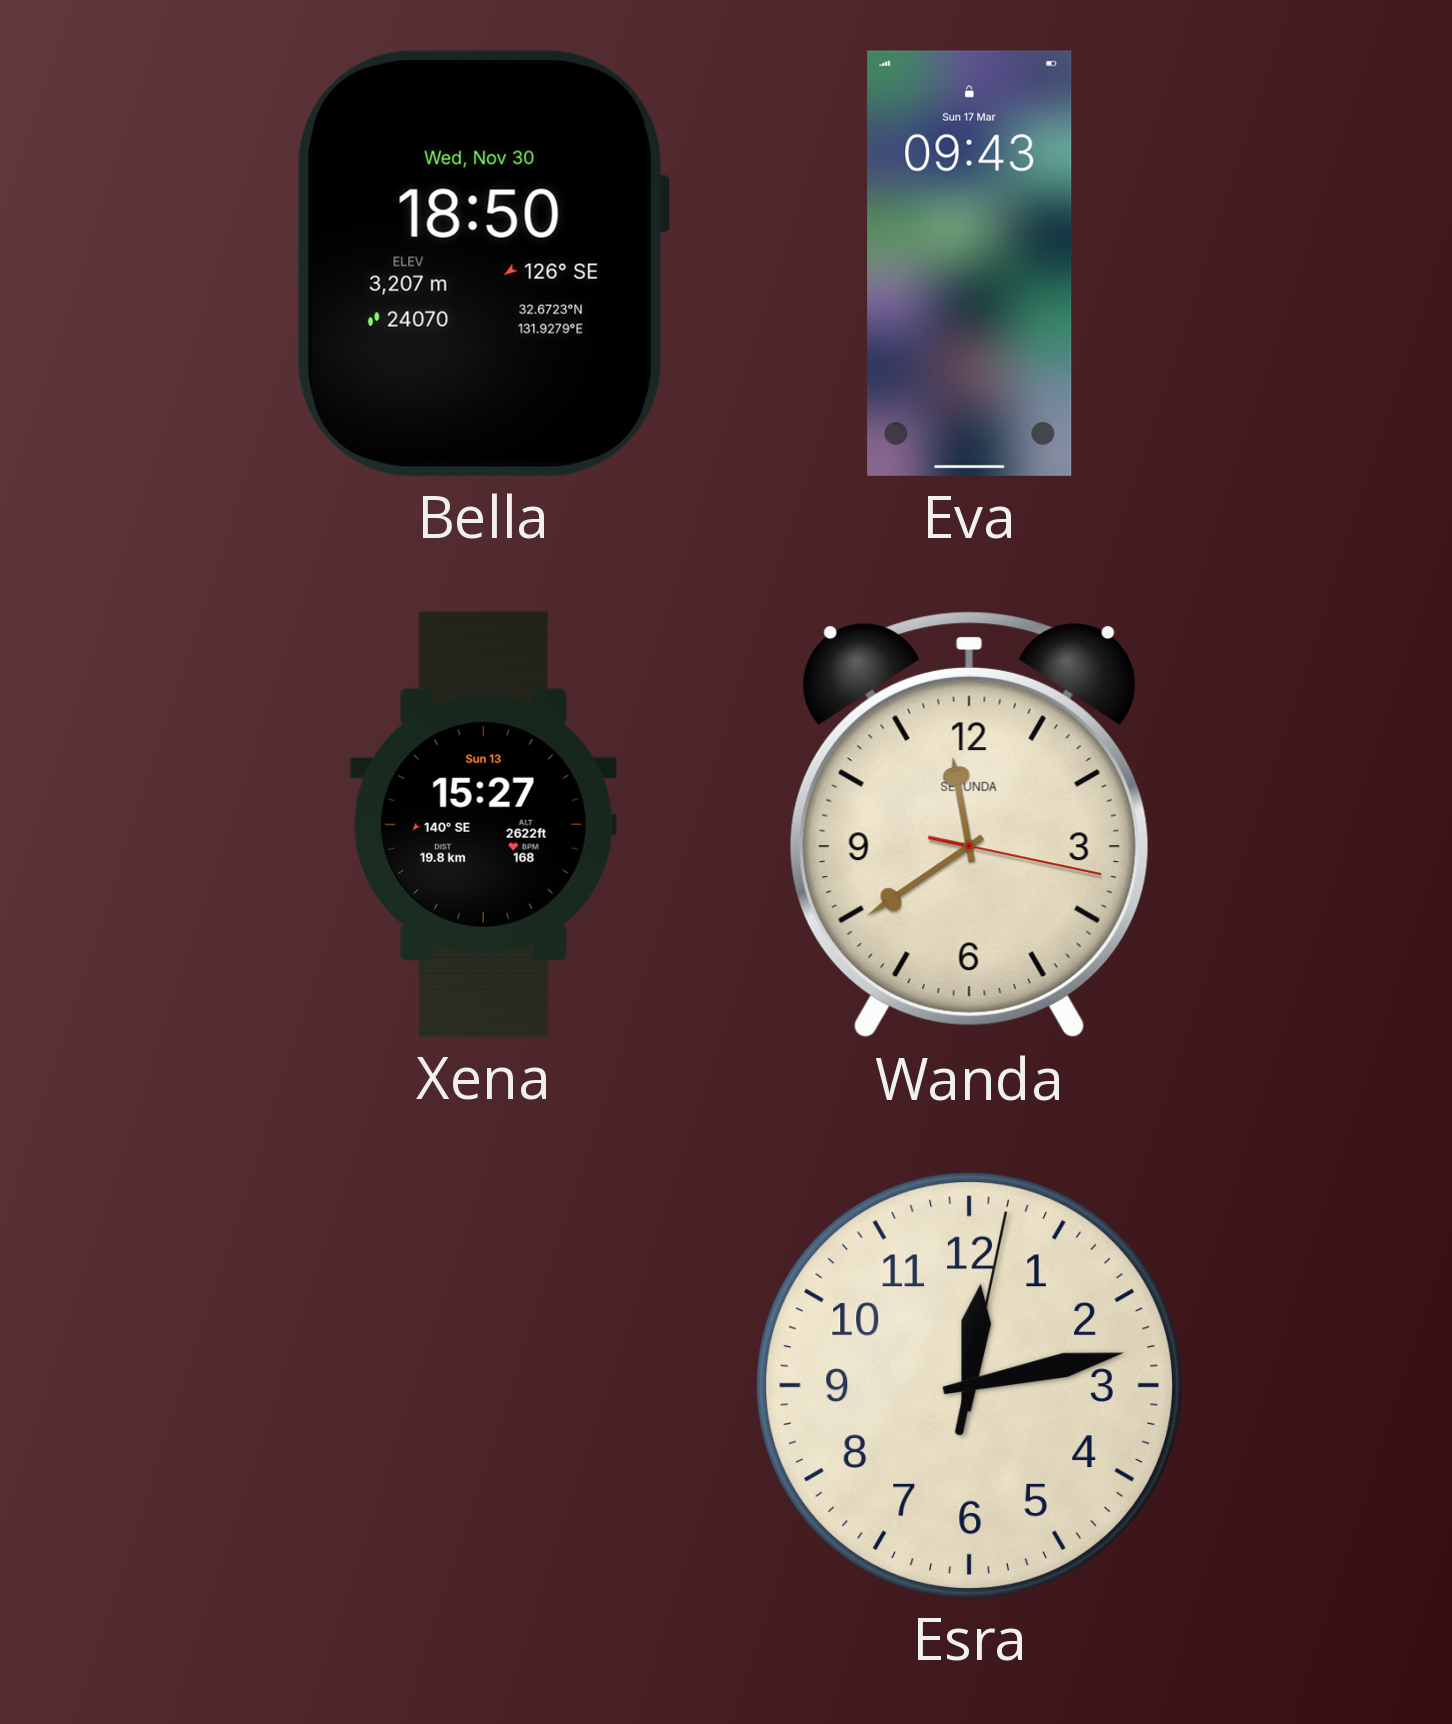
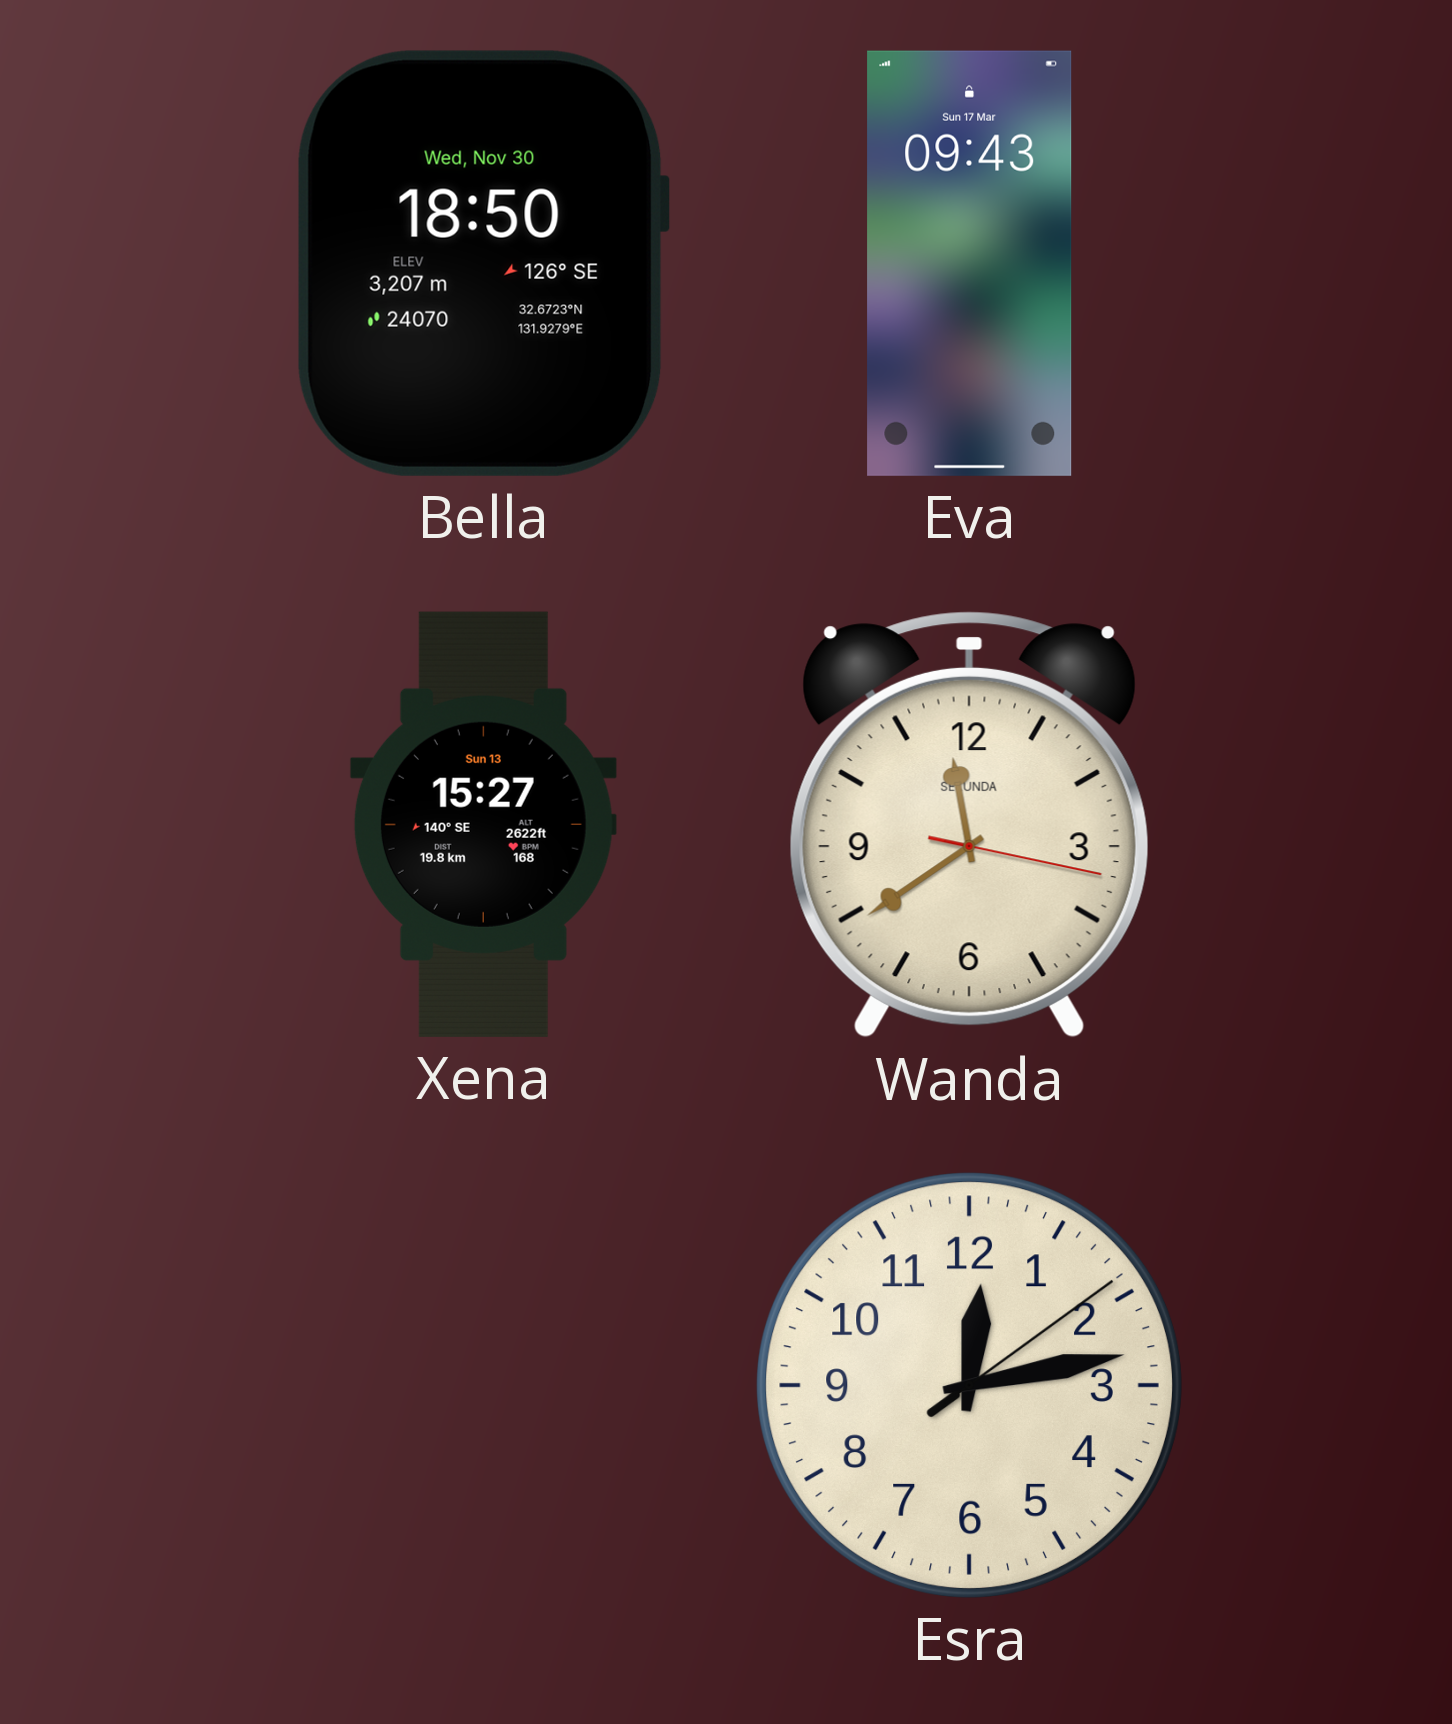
Esra: 12:13:02 -> 12:13:09 (969, 1385)
